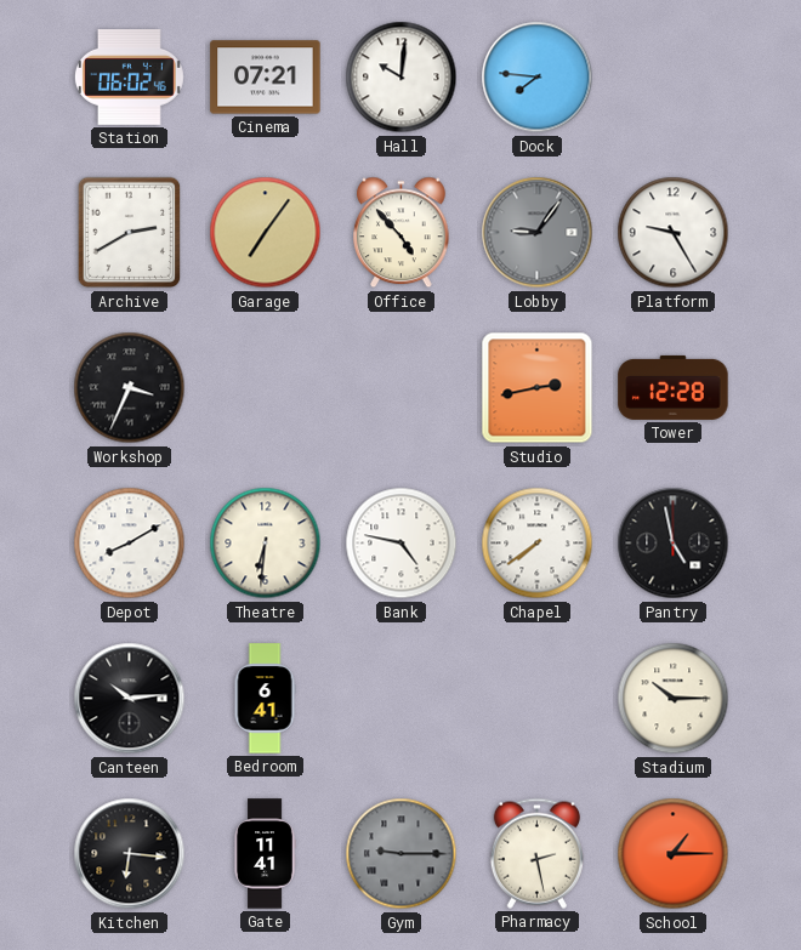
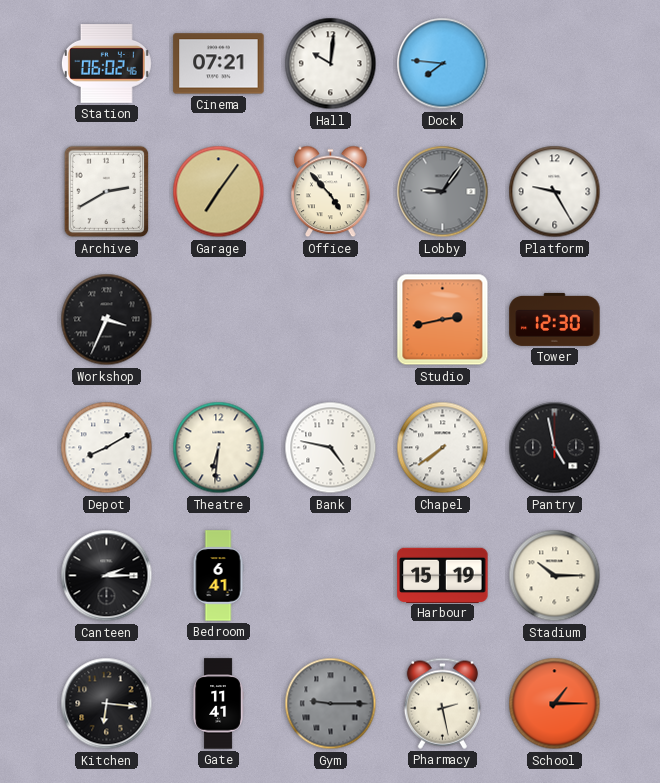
Tower: 12:28 -> 12:30 (555, 319)
Canteen: 10:14 -> 2:15 (107, 576)
Harbour: none -> 15:19 (443, 575)
